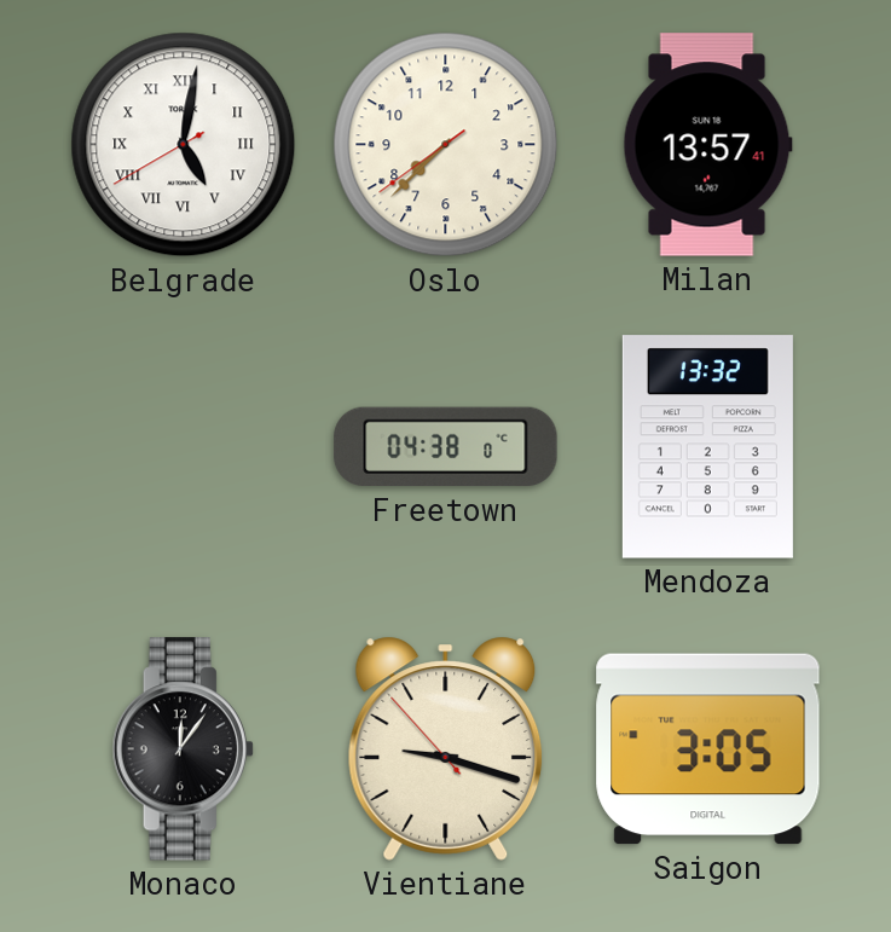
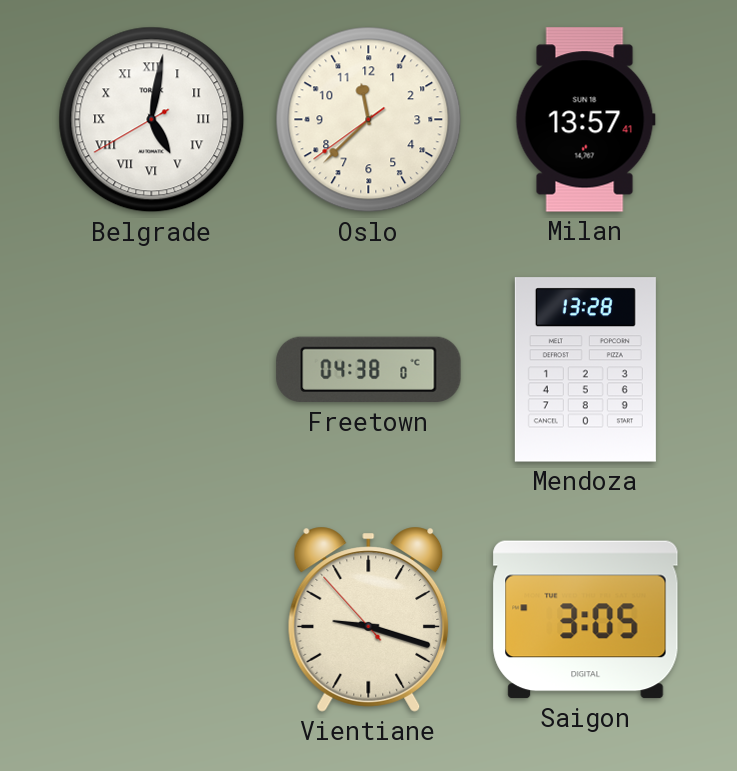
Oslo: 7:37 -> 11:37 (369, 120)
Mendoza: 13:32 -> 13:28 (585, 370)
Monaco: 12:06 -> none (183, 749)
